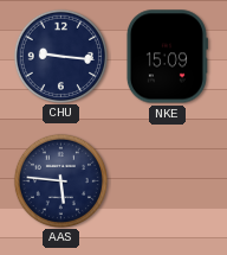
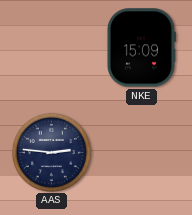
CHU: 9:16 -> none (60, 56)
AAS: 5:46 -> 2:46 (51, 152)
